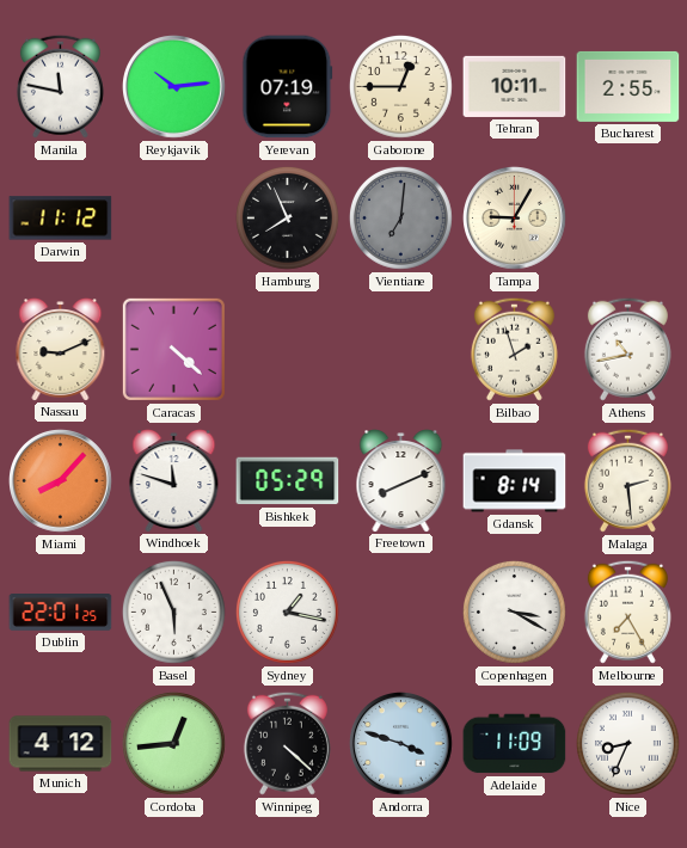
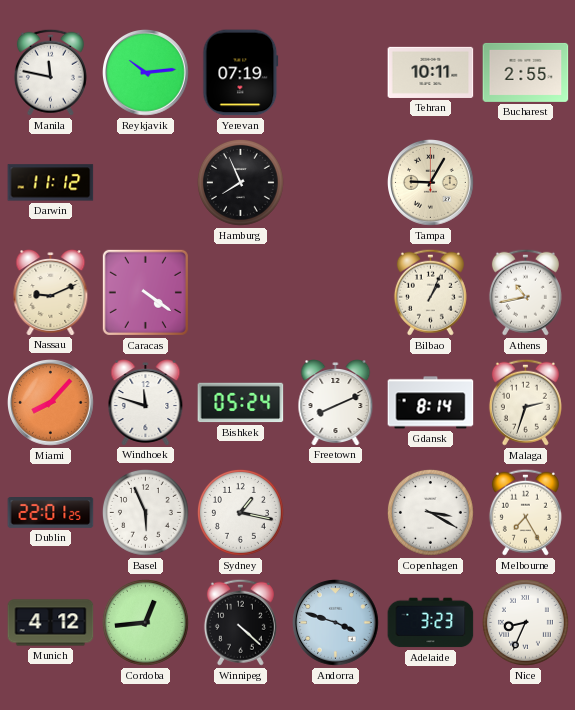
Gaborone: 12:45 -> none (400, 86)
Vientiane: 7:01 -> none (400, 217)
Caracas: 4:22 -> 4:21 (145, 292)
Bilbao: 1:57 -> 1:04 (430, 292)
Bishkek: 05:29 -> 05:24 (241, 403)
Malaga: 2:29 -> 2:33 (525, 402)
Adelaide: 11:09 -> 3:23 (431, 623)
